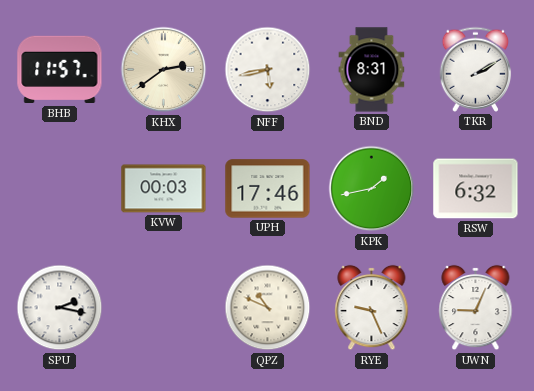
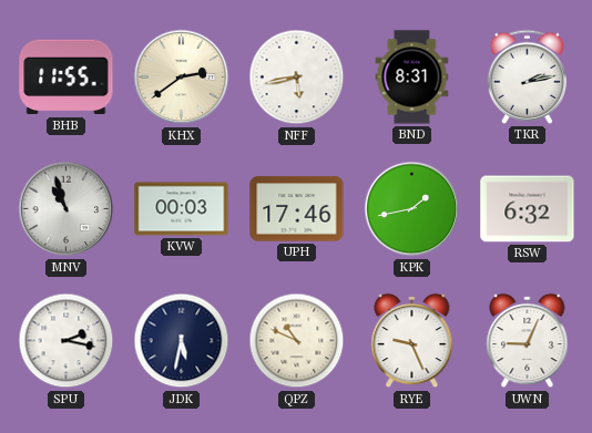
BHB: 11:57 -> 11:55 (67, 78)
TKR: 2:10 -> 2:13 (528, 76)
MNV: none -> 10:57 (67, 209)
JDK: none -> 5:32 (182, 341)
